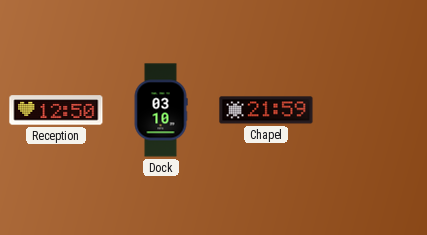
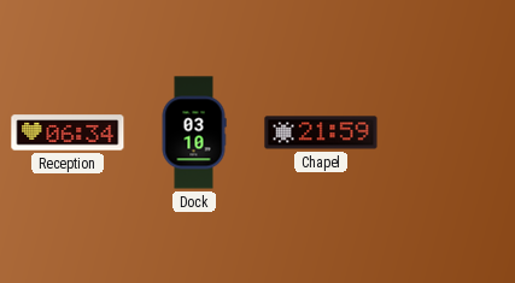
Reception: 12:50 -> 06:34 (68, 132)
